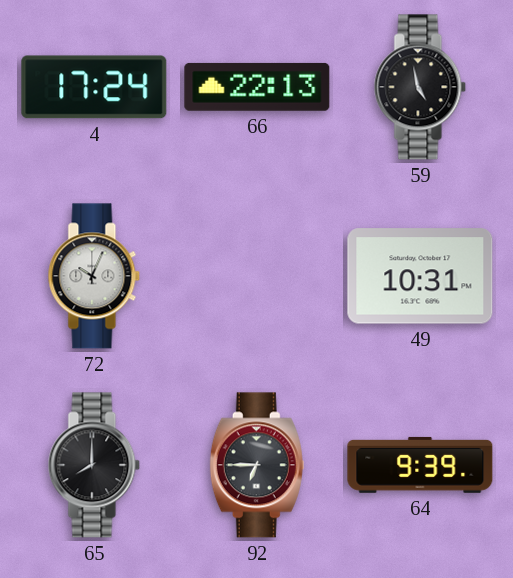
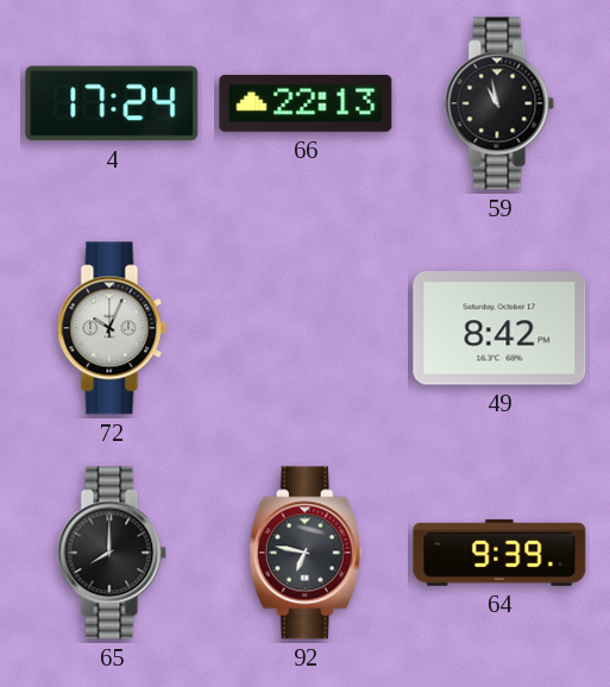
59: 4:58 -> 10:58 (499, 103)
49: 10:31 -> 8:42 (499, 328)
92: 6:45 -> 6:47 (306, 553)
